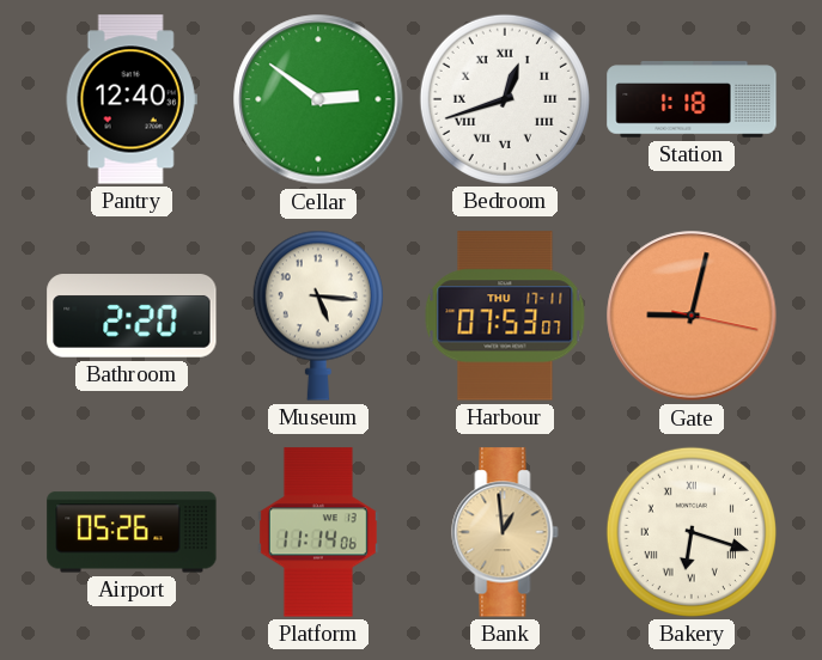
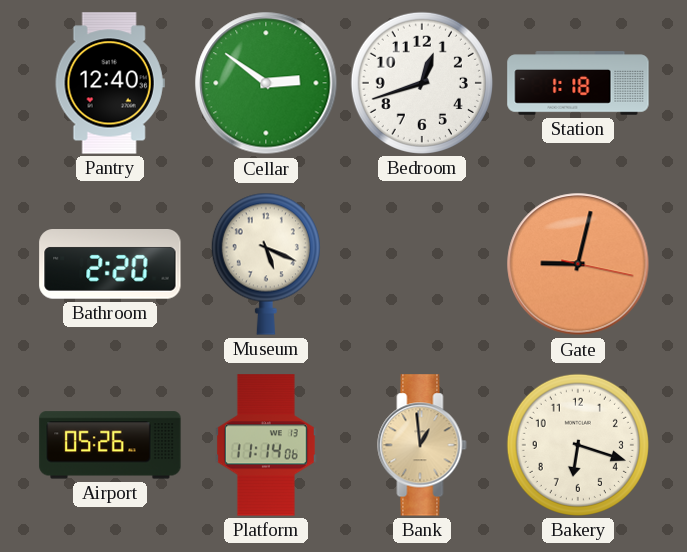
Bedroom numerals: Roman -> Arabic (422, 83)
Museum: 5:16 -> 5:19 (266, 264)
Harbour: 07:53 -> none (505, 316)
Bakery numerals: Roman -> Arabic (578, 445)
